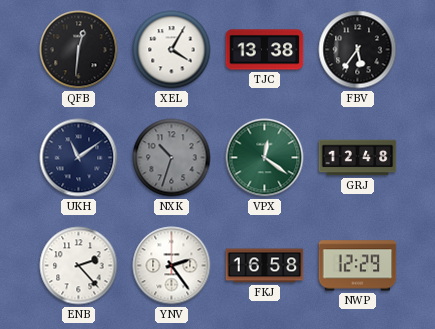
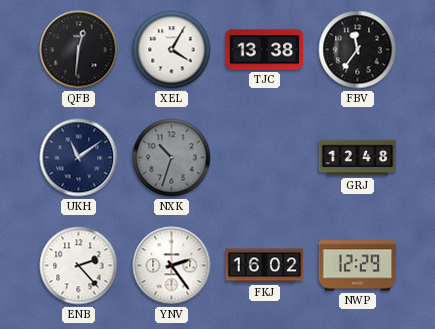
FBV: 5:36 -> 11:36 (358, 50)
VPX: 12:21 -> none (265, 158)
FKJ: 16:58 -> 16:02 (265, 266)
